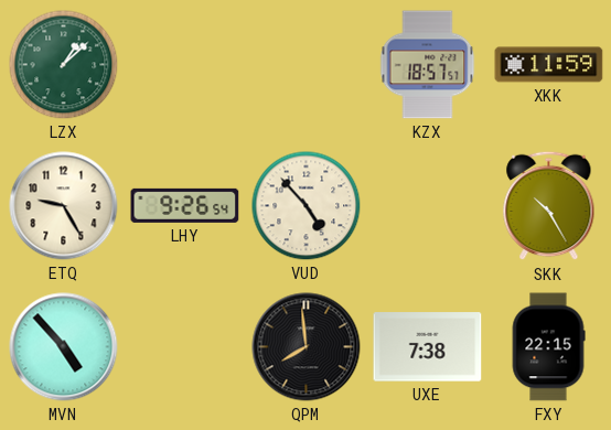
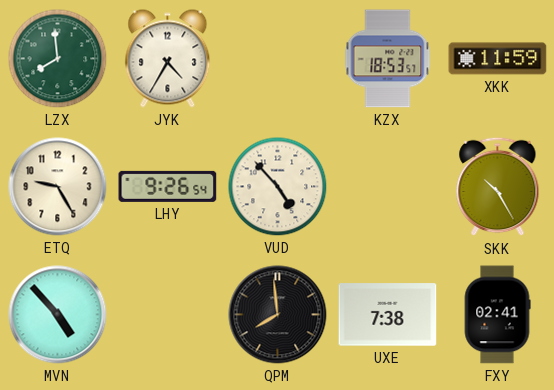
LZX: 1:08 -> 7:59 (58, 59)
JYK: none -> 4:35 (168, 59)
KZX: 18:57 -> 18:53 (388, 59)
FXY: 22:15 -> 02:41 (497, 315)
